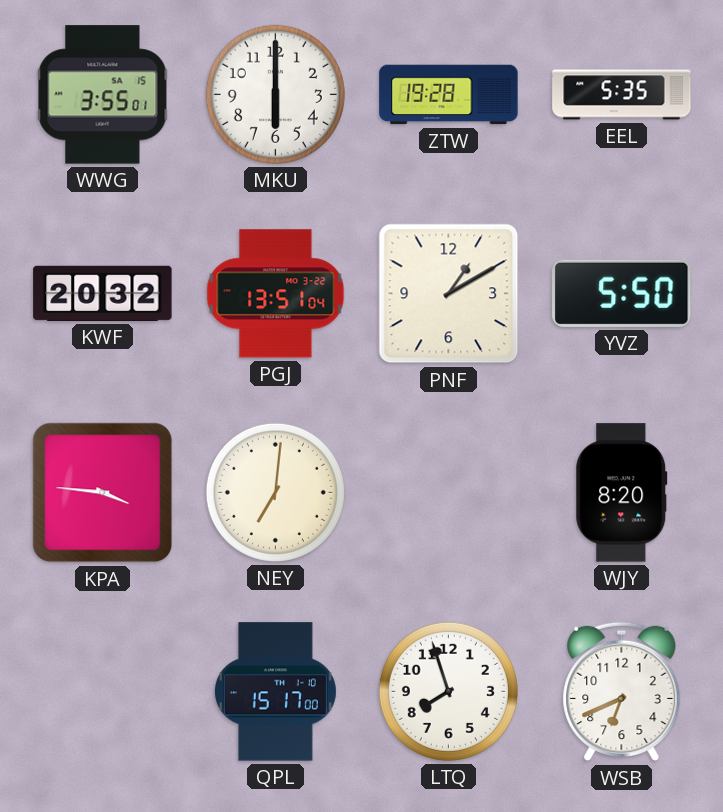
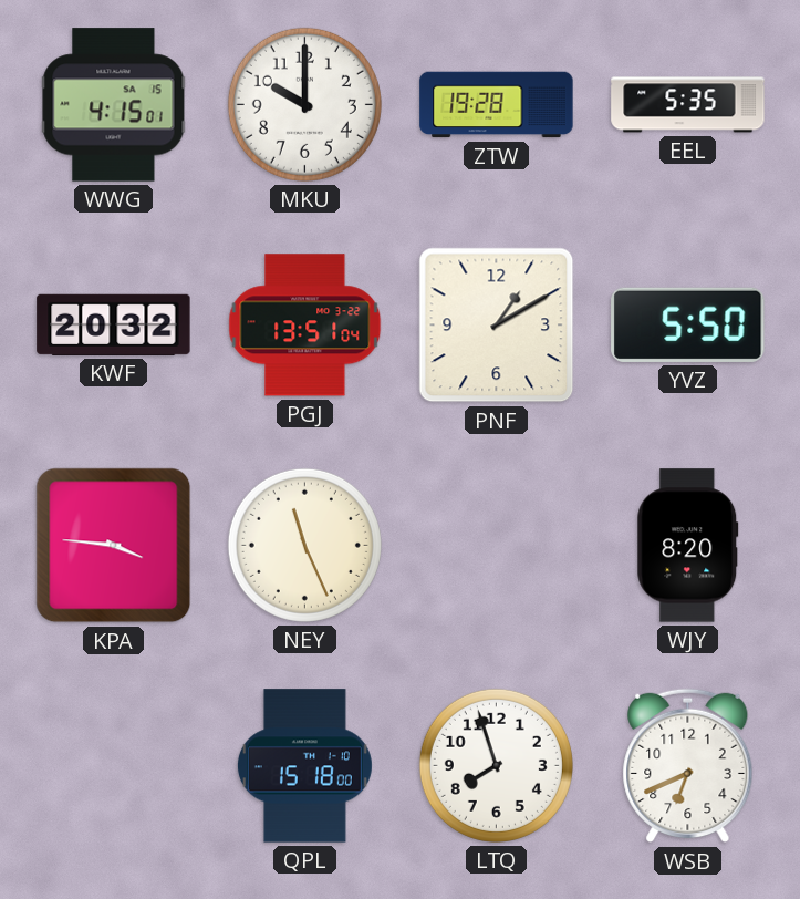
WWG: 3:55 -> 4:15 (114, 105)
MKU: 6:00 -> 10:00 (304, 104)
NEY: 7:01 -> 11:26 (304, 545)
QPL: 15:17 -> 15:18 (304, 766)
